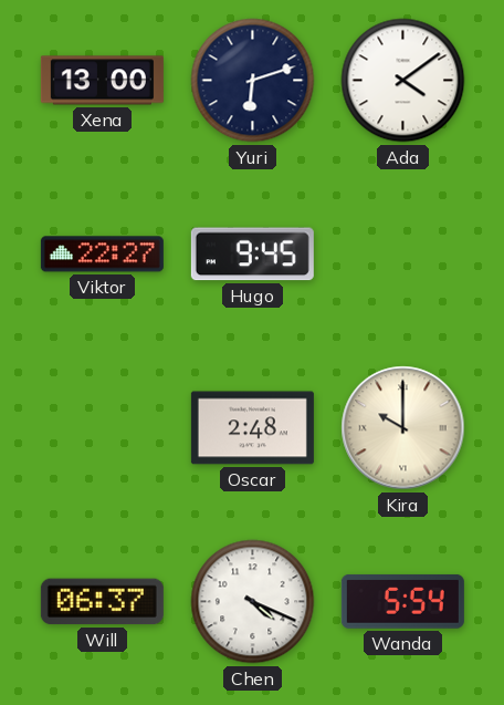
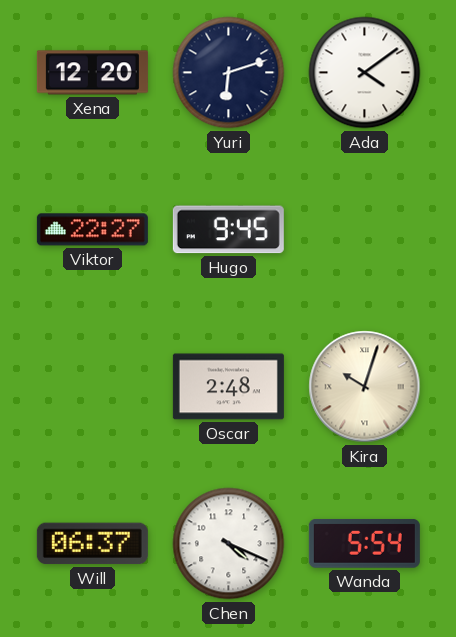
Xena: 13:00 -> 12:20 (92, 73)
Kira: 10:00 -> 10:03 (365, 387)
